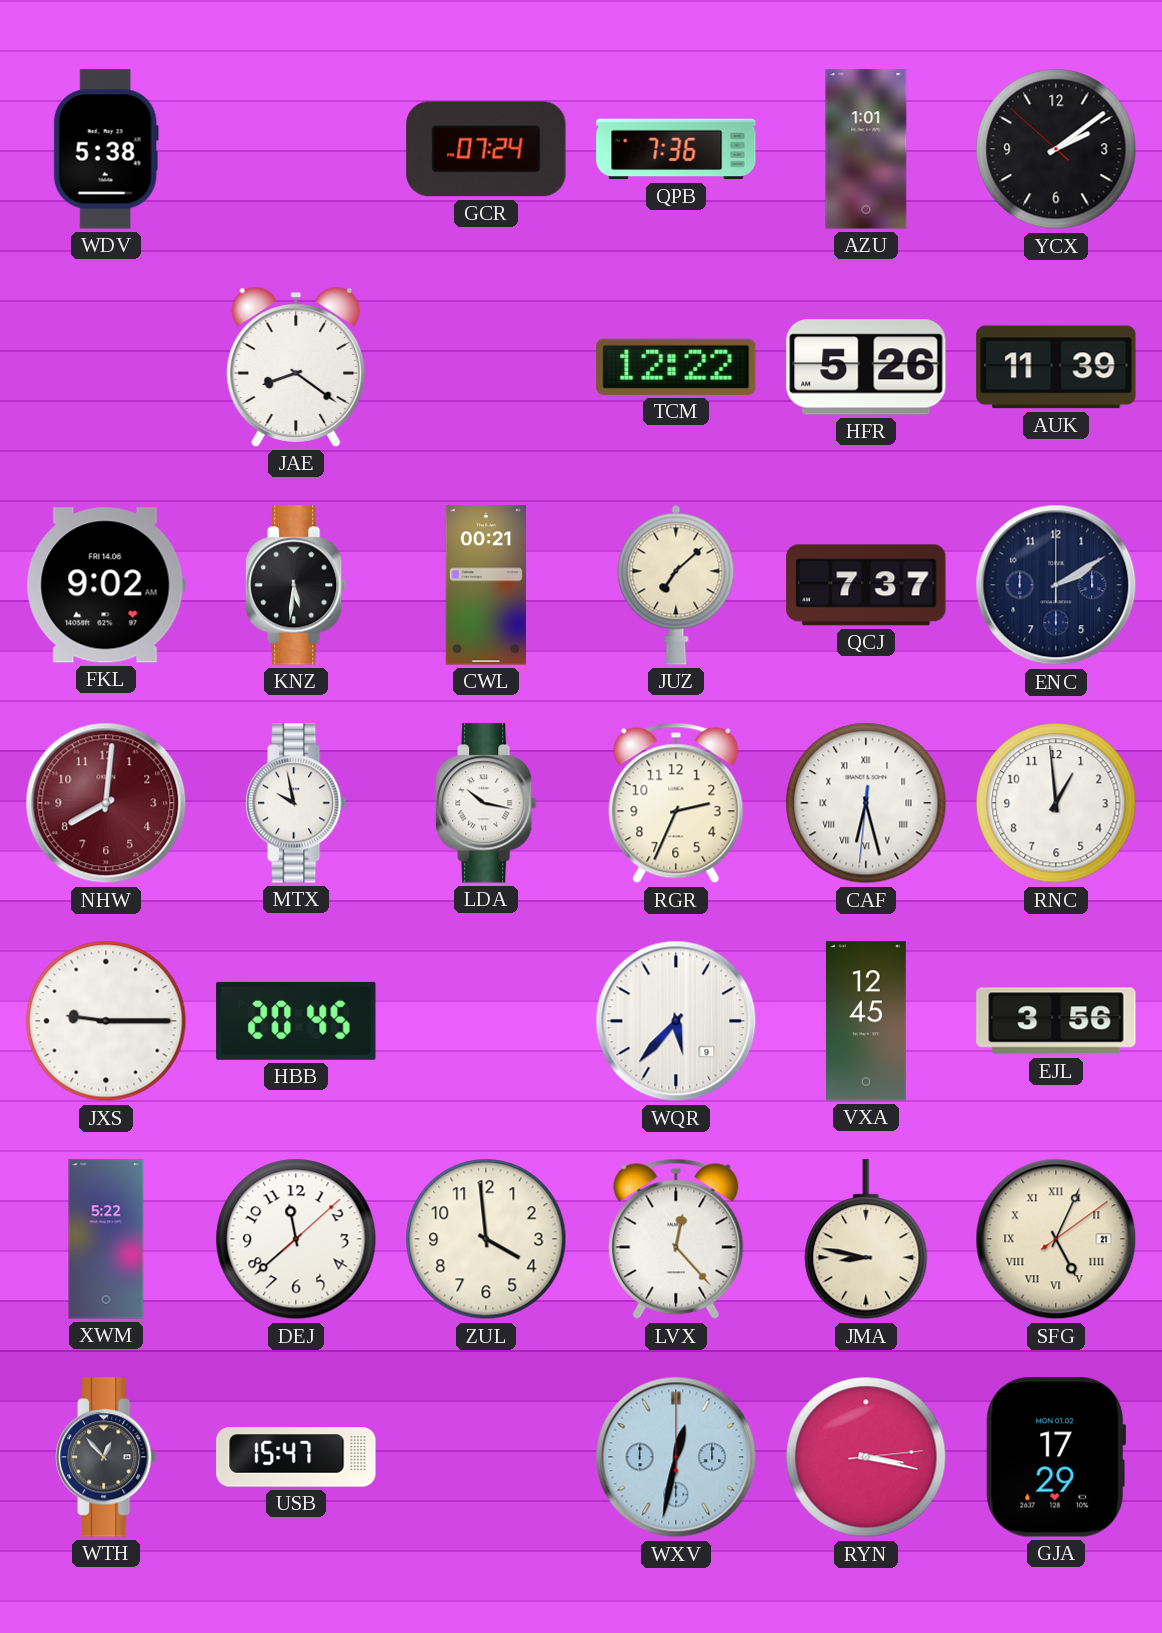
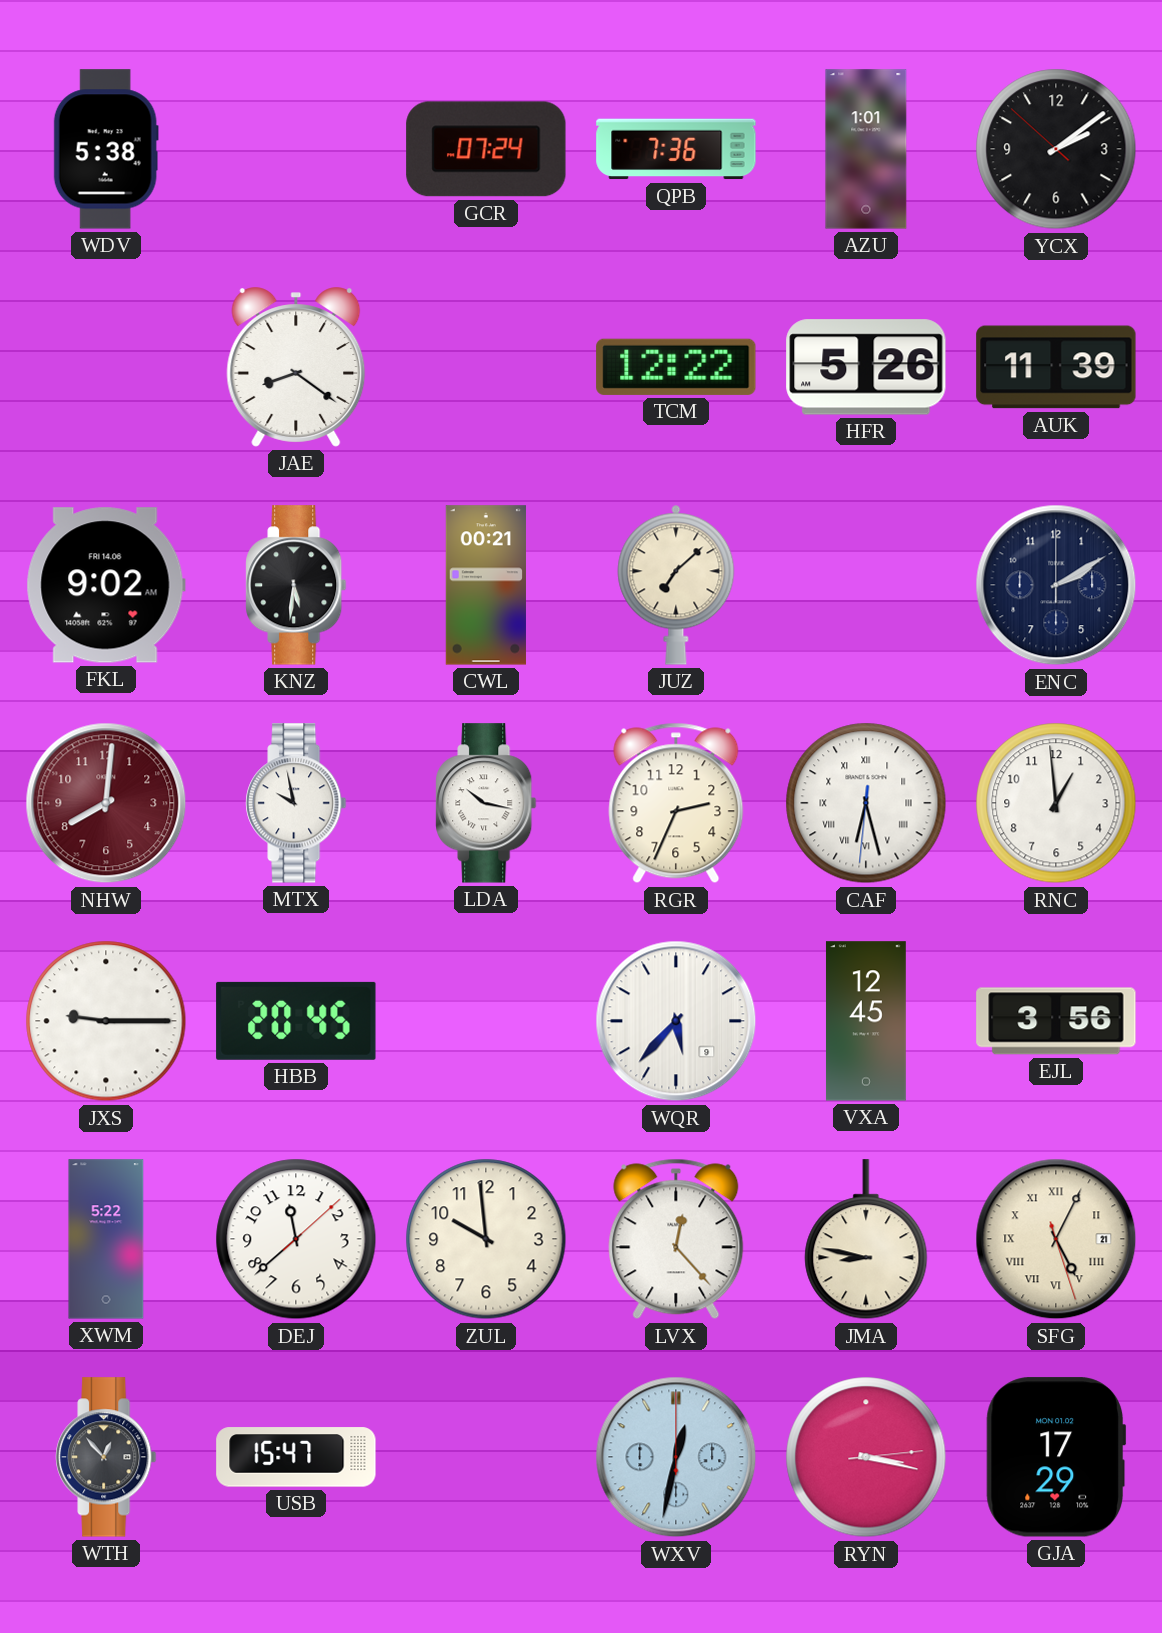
QCJ: 7:37 -> none (866, 585)
ZUL: 3:59 -> 9:59 (486, 1239)
SFG: 5:04:09 -> 5:04:27 (1056, 1239)
